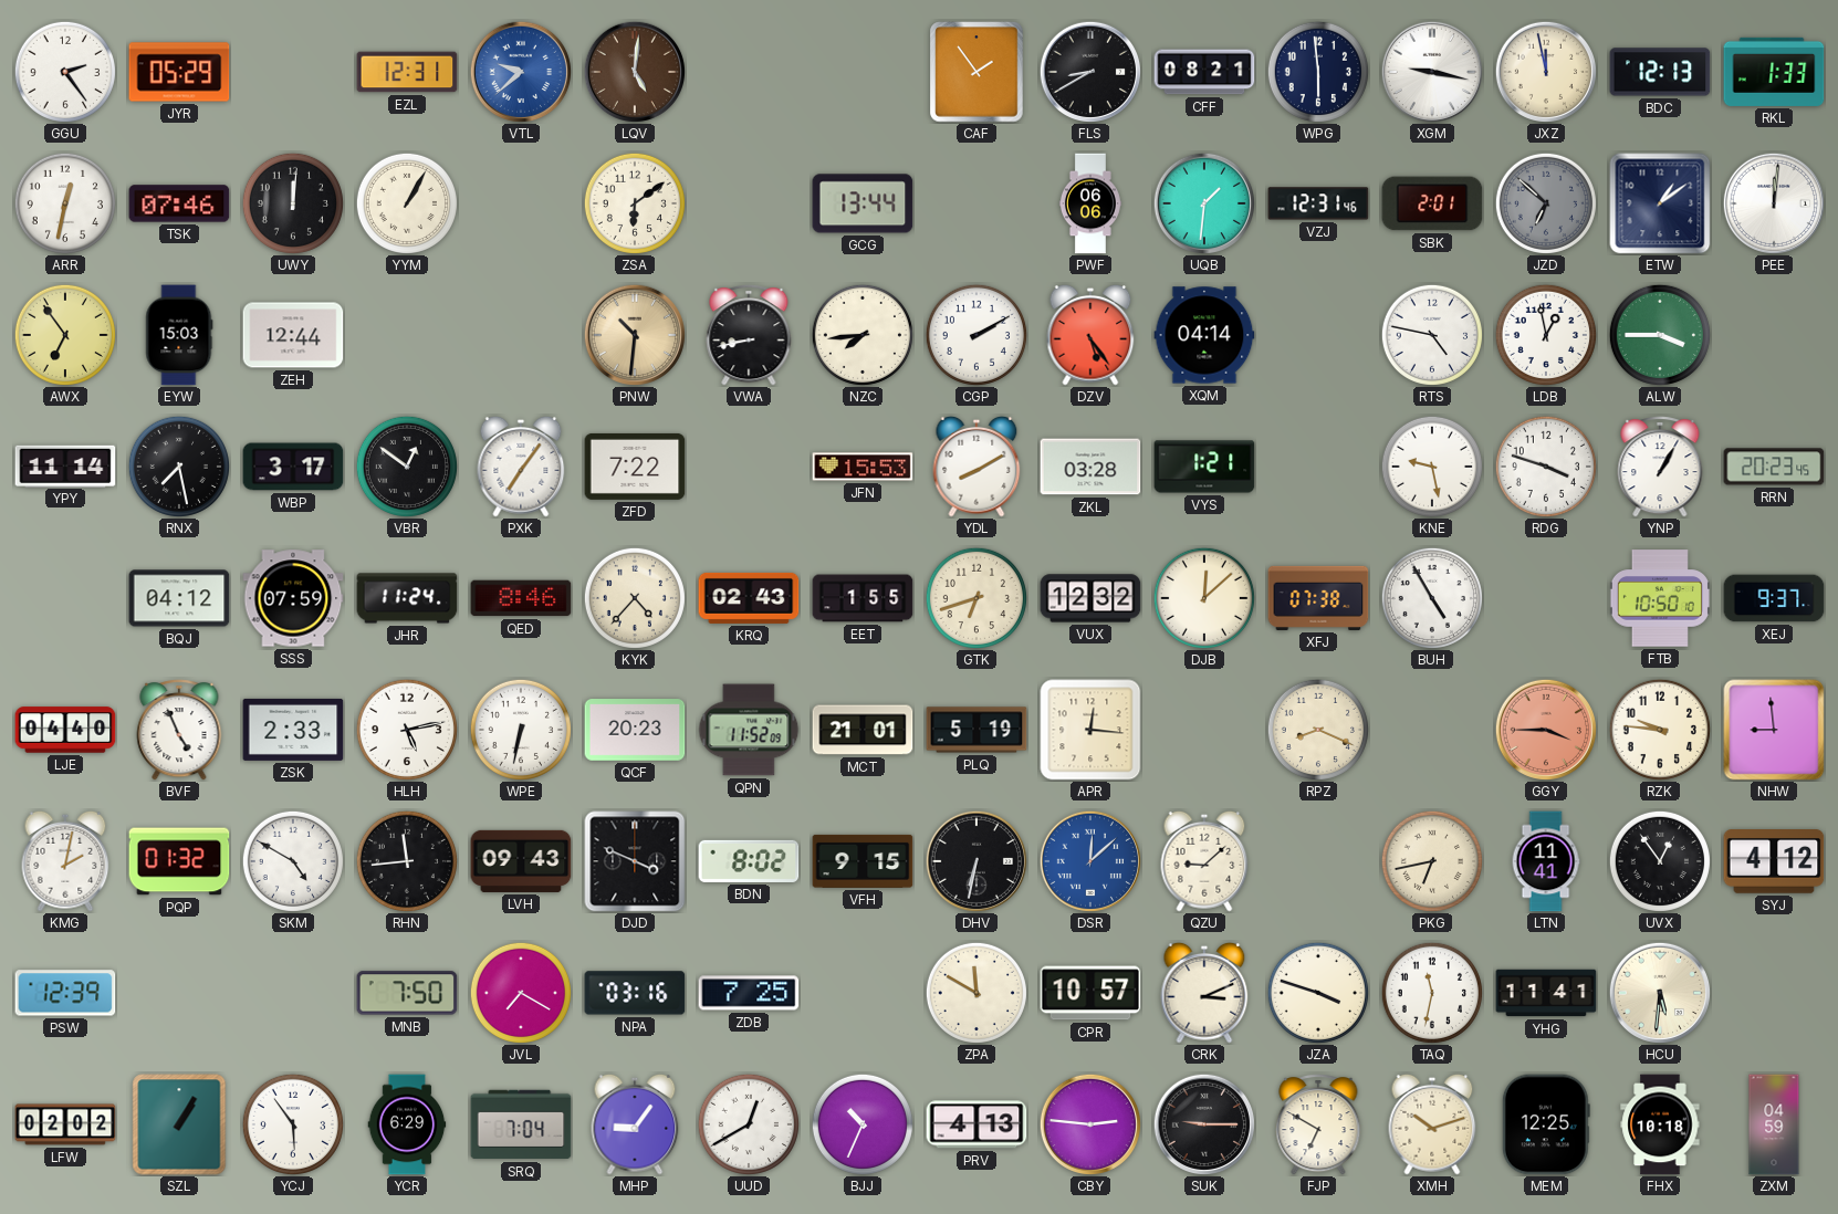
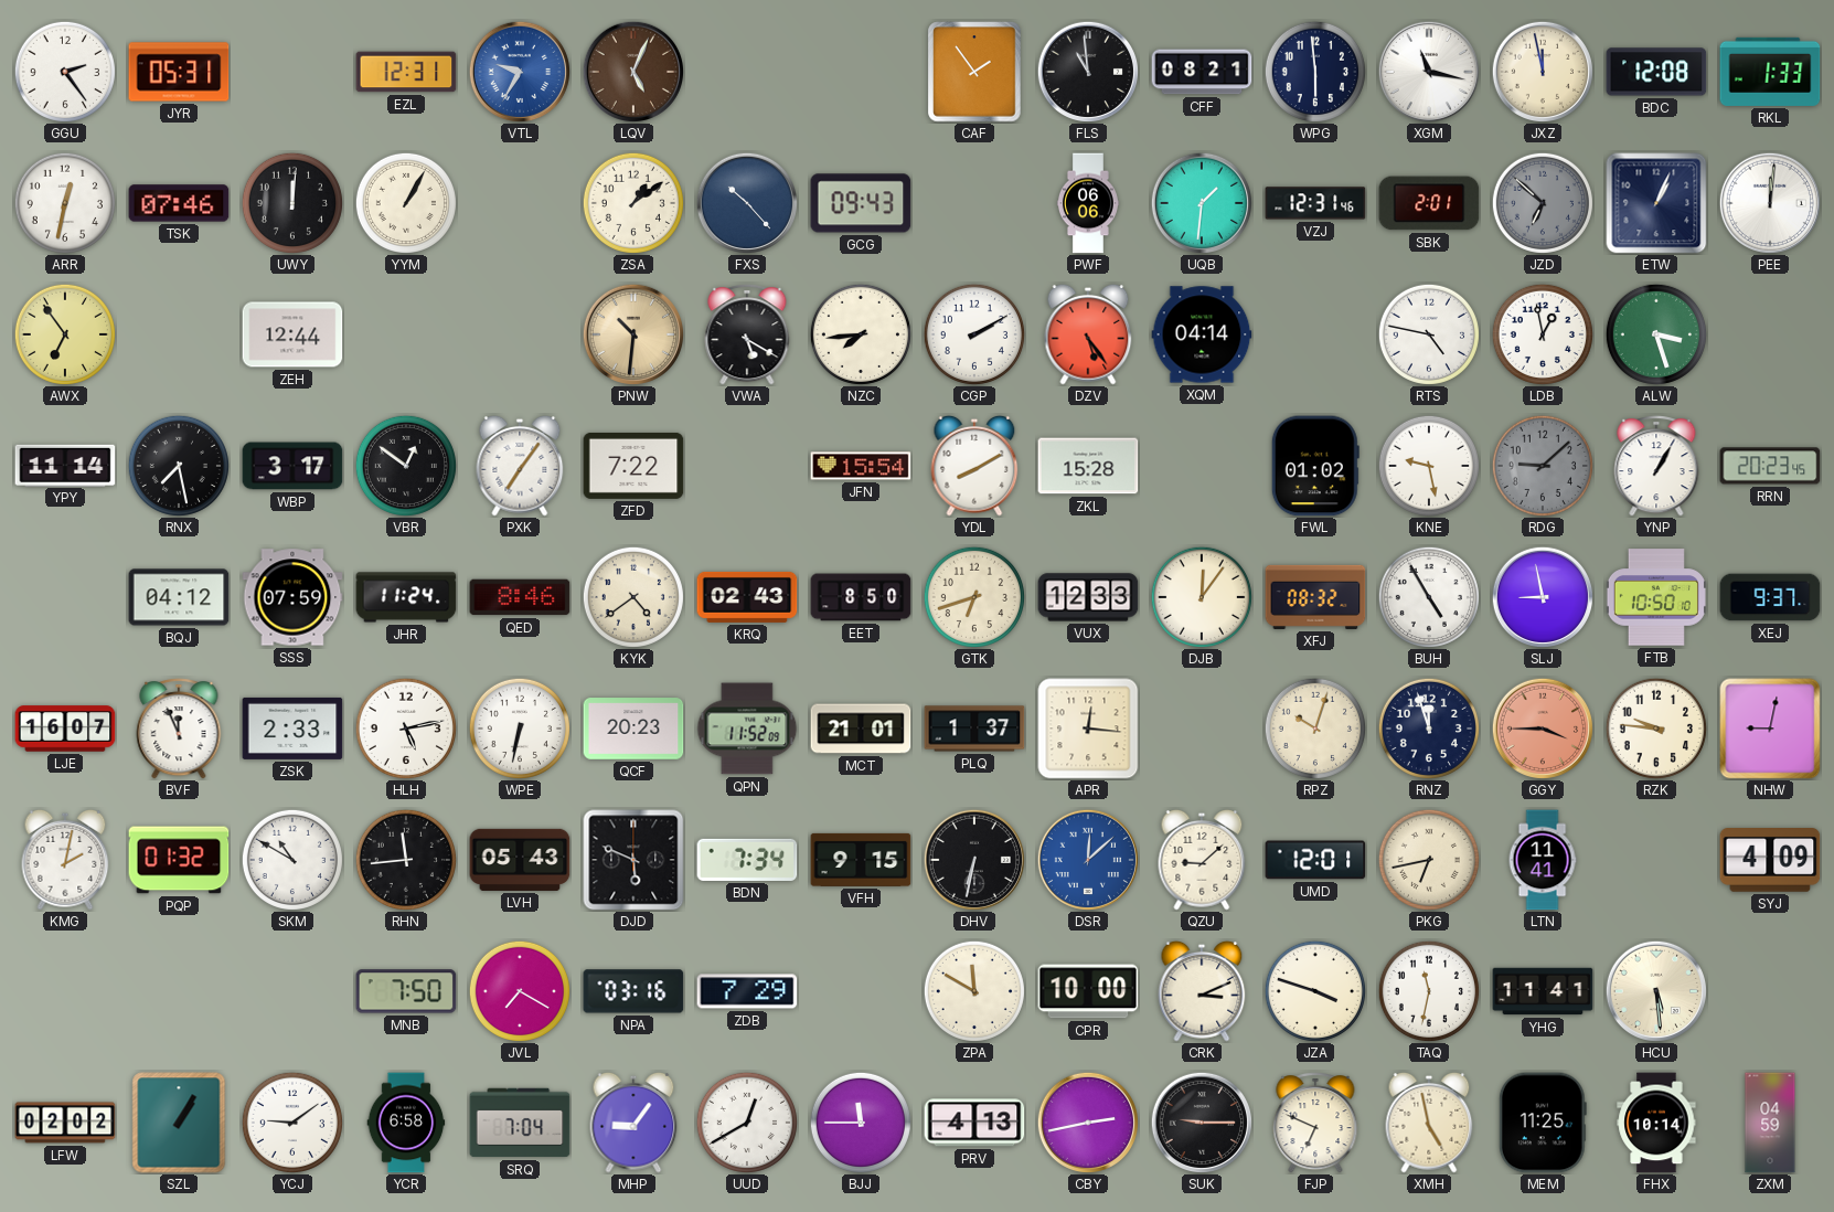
JYR: 05:29 -> 05:31 (179, 72)
VTL: 9:38 -> 9:35 (519, 71)
LQV: 5:01 -> 5:04 (632, 71)
FLS: 8:40 -> 10:59 (1087, 71)
XGM: 9:17 -> 11:17 (1428, 71)
BDC: 12:13 -> 12:08 (1656, 72)
ZSA: 6:09 -> 1:09 (633, 203)
FXS: none -> 10:23 (746, 202)
GCG: 13:44 -> 09:43 (861, 203)
ETW: 1:09 -> 1:04 (1656, 203)
EYW: 15:03 -> none (179, 335)
VWA: 8:43 -> 5:20 (747, 334)
ALW: 3:45 -> 3:27 (1656, 334)
JFN: 15:53 -> 15:54 (861, 466)
ZKL: 03:28 -> 15:28 (1088, 466)
VYS: 1:21 -> none (1204, 467)
FWL: none -> 01:02 (1315, 466)
RDG: 3:48 -> 9:08 (1543, 466)
RDG dial: white -> grey (1543, 466)
KYK: 4:37 -> 4:39 (633, 597)
EET: 1:55 -> 8:50 (861, 597)
VUX: 12:32 -> 12:33 (1088, 597)
DJB: 12:08 -> 12:06 (1202, 597)
XFJ: 07:38 -> 08:32 (1315, 597)
SLJ: none -> 8:58 (1542, 596)
LJE: 04:40 -> 16:07 (65, 729)
BVF: 4:56 -> 11:56 (179, 729)
PLQ: 5:19 -> 1:37 (974, 729)
RPZ: 8:19 -> 10:03 (1315, 729)
RNZ: none -> 11:57 (1429, 729)
NHW: 8:59 -> 9:02 (1770, 729)
SKM: 4:50 -> 10:50 (292, 860)
LVH: 09:43 -> 05:43 (520, 860)
DJD: 3:49 -> 5:49 (633, 860)
BDN: 8:02 -> 7:34 (747, 860)
UMD: none -> 12:01 (1315, 860)
UVX: 12:54 -> none (1660, 861)
SYJ: 4:12 -> 4:09 (1770, 860)
PSW: 12:39 -> none (65, 993)
ZDB: 7:25 -> 7:29 (747, 991)
CPR: 10:57 -> 10:00 (1088, 991)
HCU: 5:31 -> 5:29 (1655, 990)
YCJ: 5:54 -> 9:09 (292, 1123)
YCR: 6:29 -> 6:58 (406, 1123)
BJJ: 10:34 -> 11:45 (861, 1123)
CBY: 2:46 -> 2:43 (1087, 1121)
FJP: 6:50 -> 6:49 (1315, 1123)
XMH: 10:12 -> 4:58 (1429, 1123)
MEM: 12:25 -> 11:25 (1543, 1123)
FHX: 10:18 -> 10:14 (1656, 1123)
